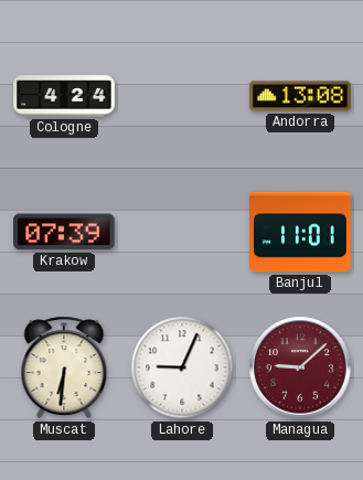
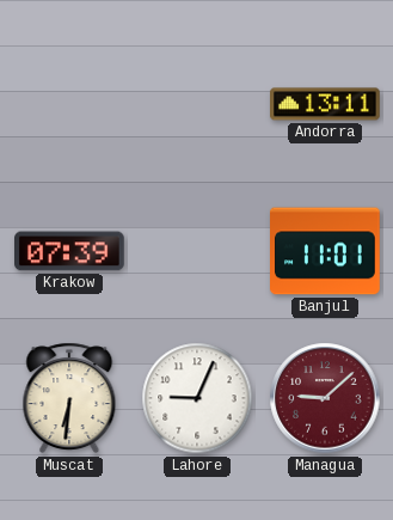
Cologne: 4:24 -> none (64, 96)
Andorra: 13:08 -> 13:11 (325, 104)
